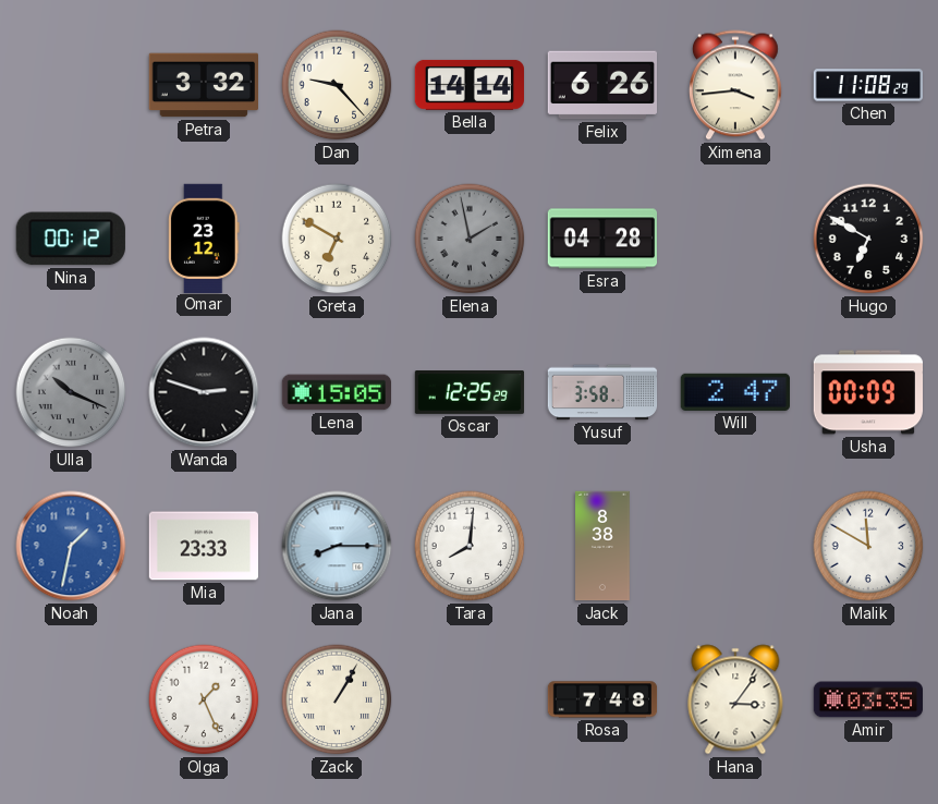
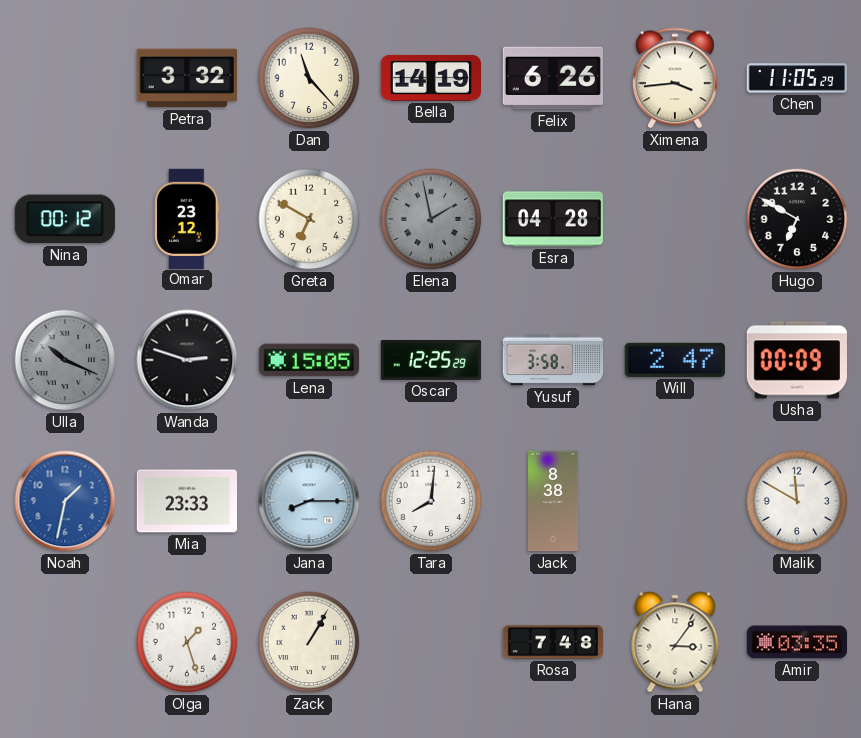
Dan: 9:23 -> 11:23 (309, 78)
Bella: 14:14 -> 14:19 (430, 78)
Chen: 11:08 -> 11:05 (796, 78)
Olga: 1:26 -> 1:27 (187, 642)
